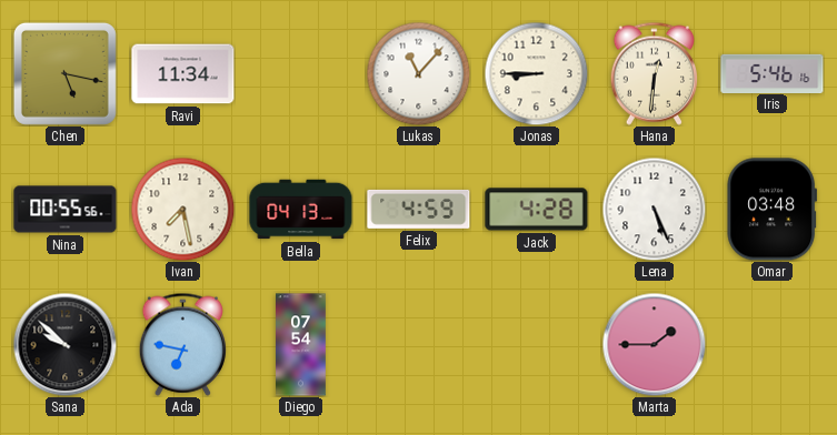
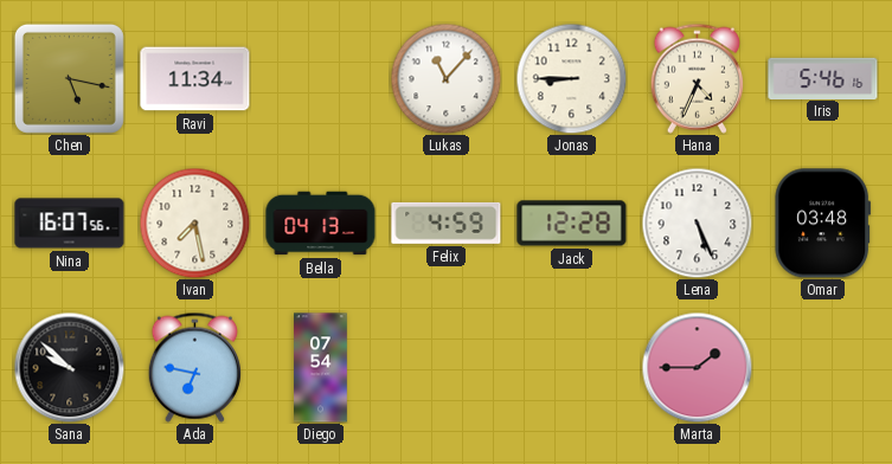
Hana: 12:31 -> 4:34 (697, 78)
Nina: 00:55 -> 16:07 (70, 224)
Jack: 4:28 -> 12:28 (572, 224)
